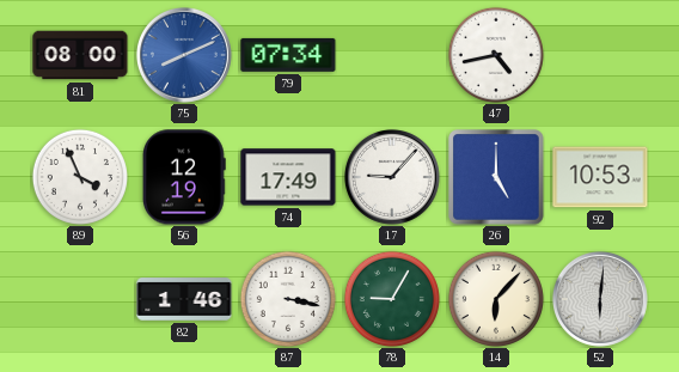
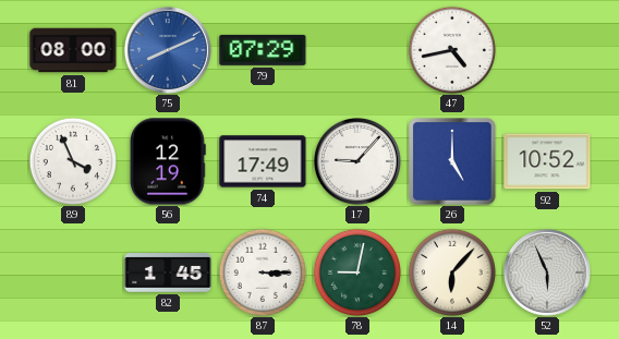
79: 07:34 -> 07:29 (263, 50)
92: 10:53 -> 10:52 (547, 161)
82: 1:46 -> 1:45 (168, 273)
87: 3:17 -> 3:15 (263, 273)
78: 9:05 -> 9:02 (357, 273)
52: 6:01 -> 5:56 (547, 273)
